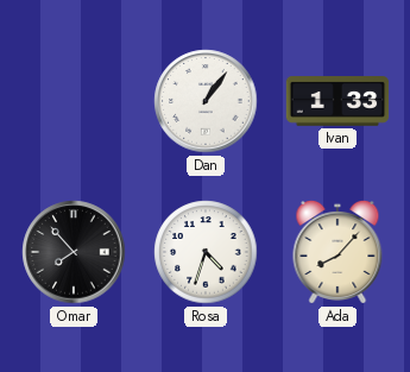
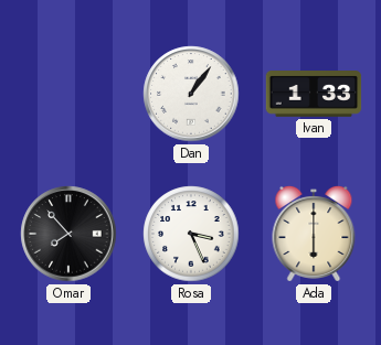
Rosa: 4:33 -> 3:26 (191, 234)
Ada: 8:07 -> 6:00 (314, 234)
